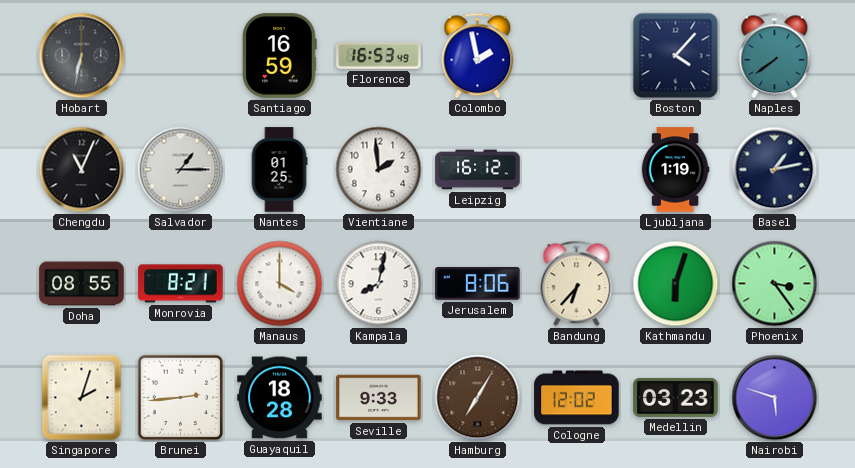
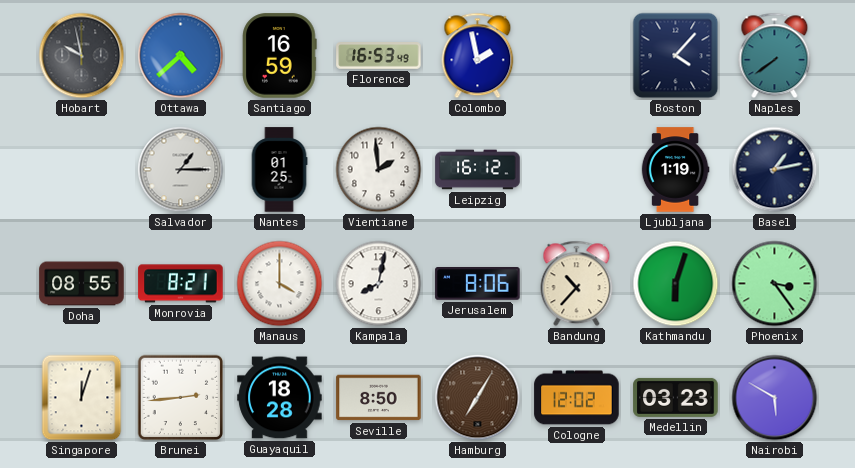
Hobart: 6:32 -> 9:58 (82, 56)
Ottawa: none -> 4:38 (181, 56)
Chengdu: 11:04 -> none (82, 170)
Bandung: 6:37 -> 10:37 (577, 284)
Singapore: 2:03 -> 12:03 (82, 398)
Seville: 9:33 -> 8:50 (379, 398)
Nairobi: 5:48 -> 5:50 (775, 398)
